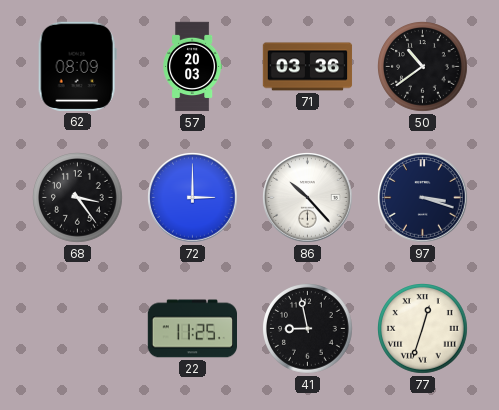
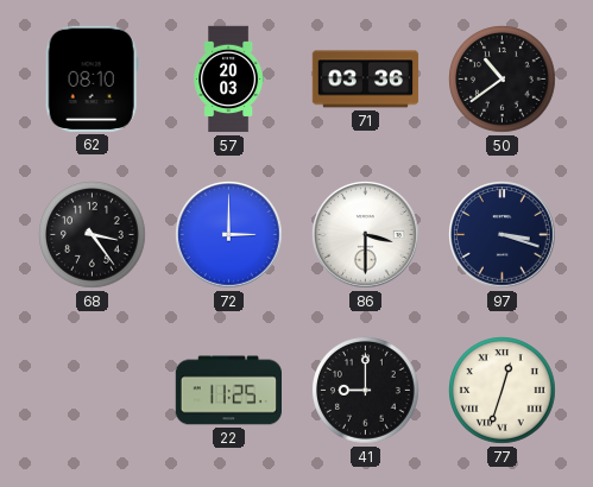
62: 08:09 -> 08:10 (92, 78)
86: 10:23 -> 3:30 (366, 235)
41: 8:58 -> 9:00 (366, 391)
